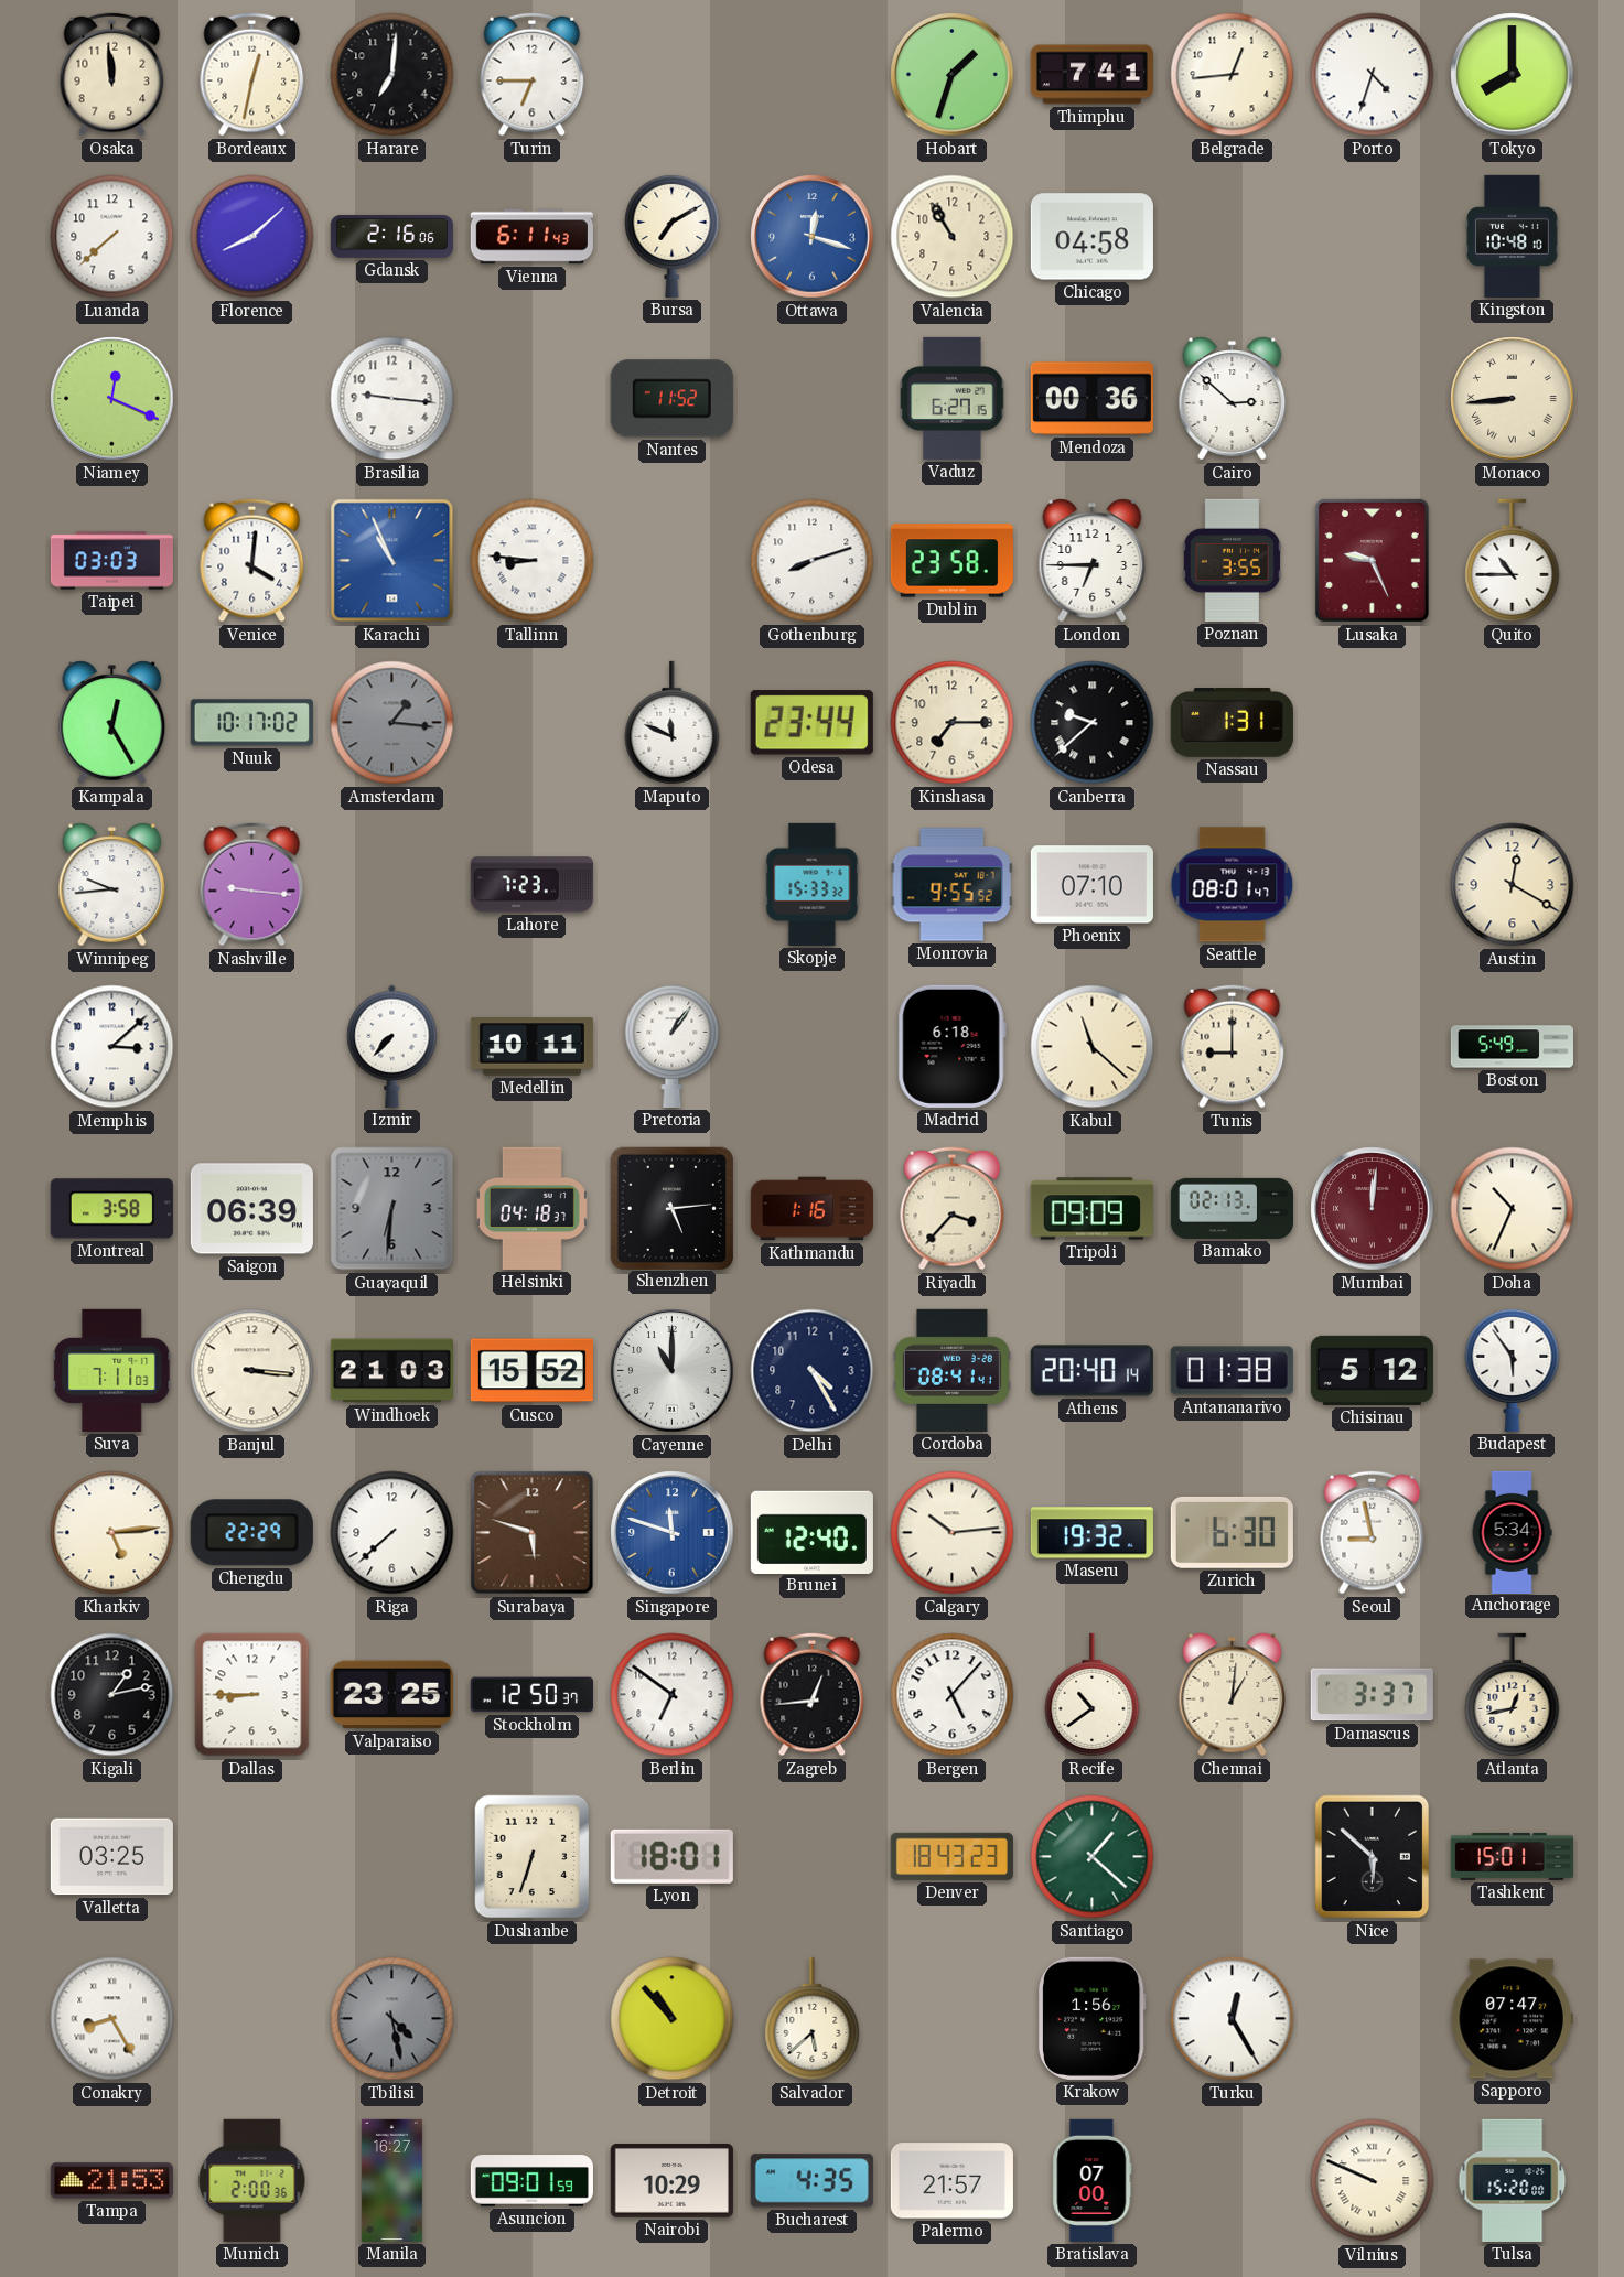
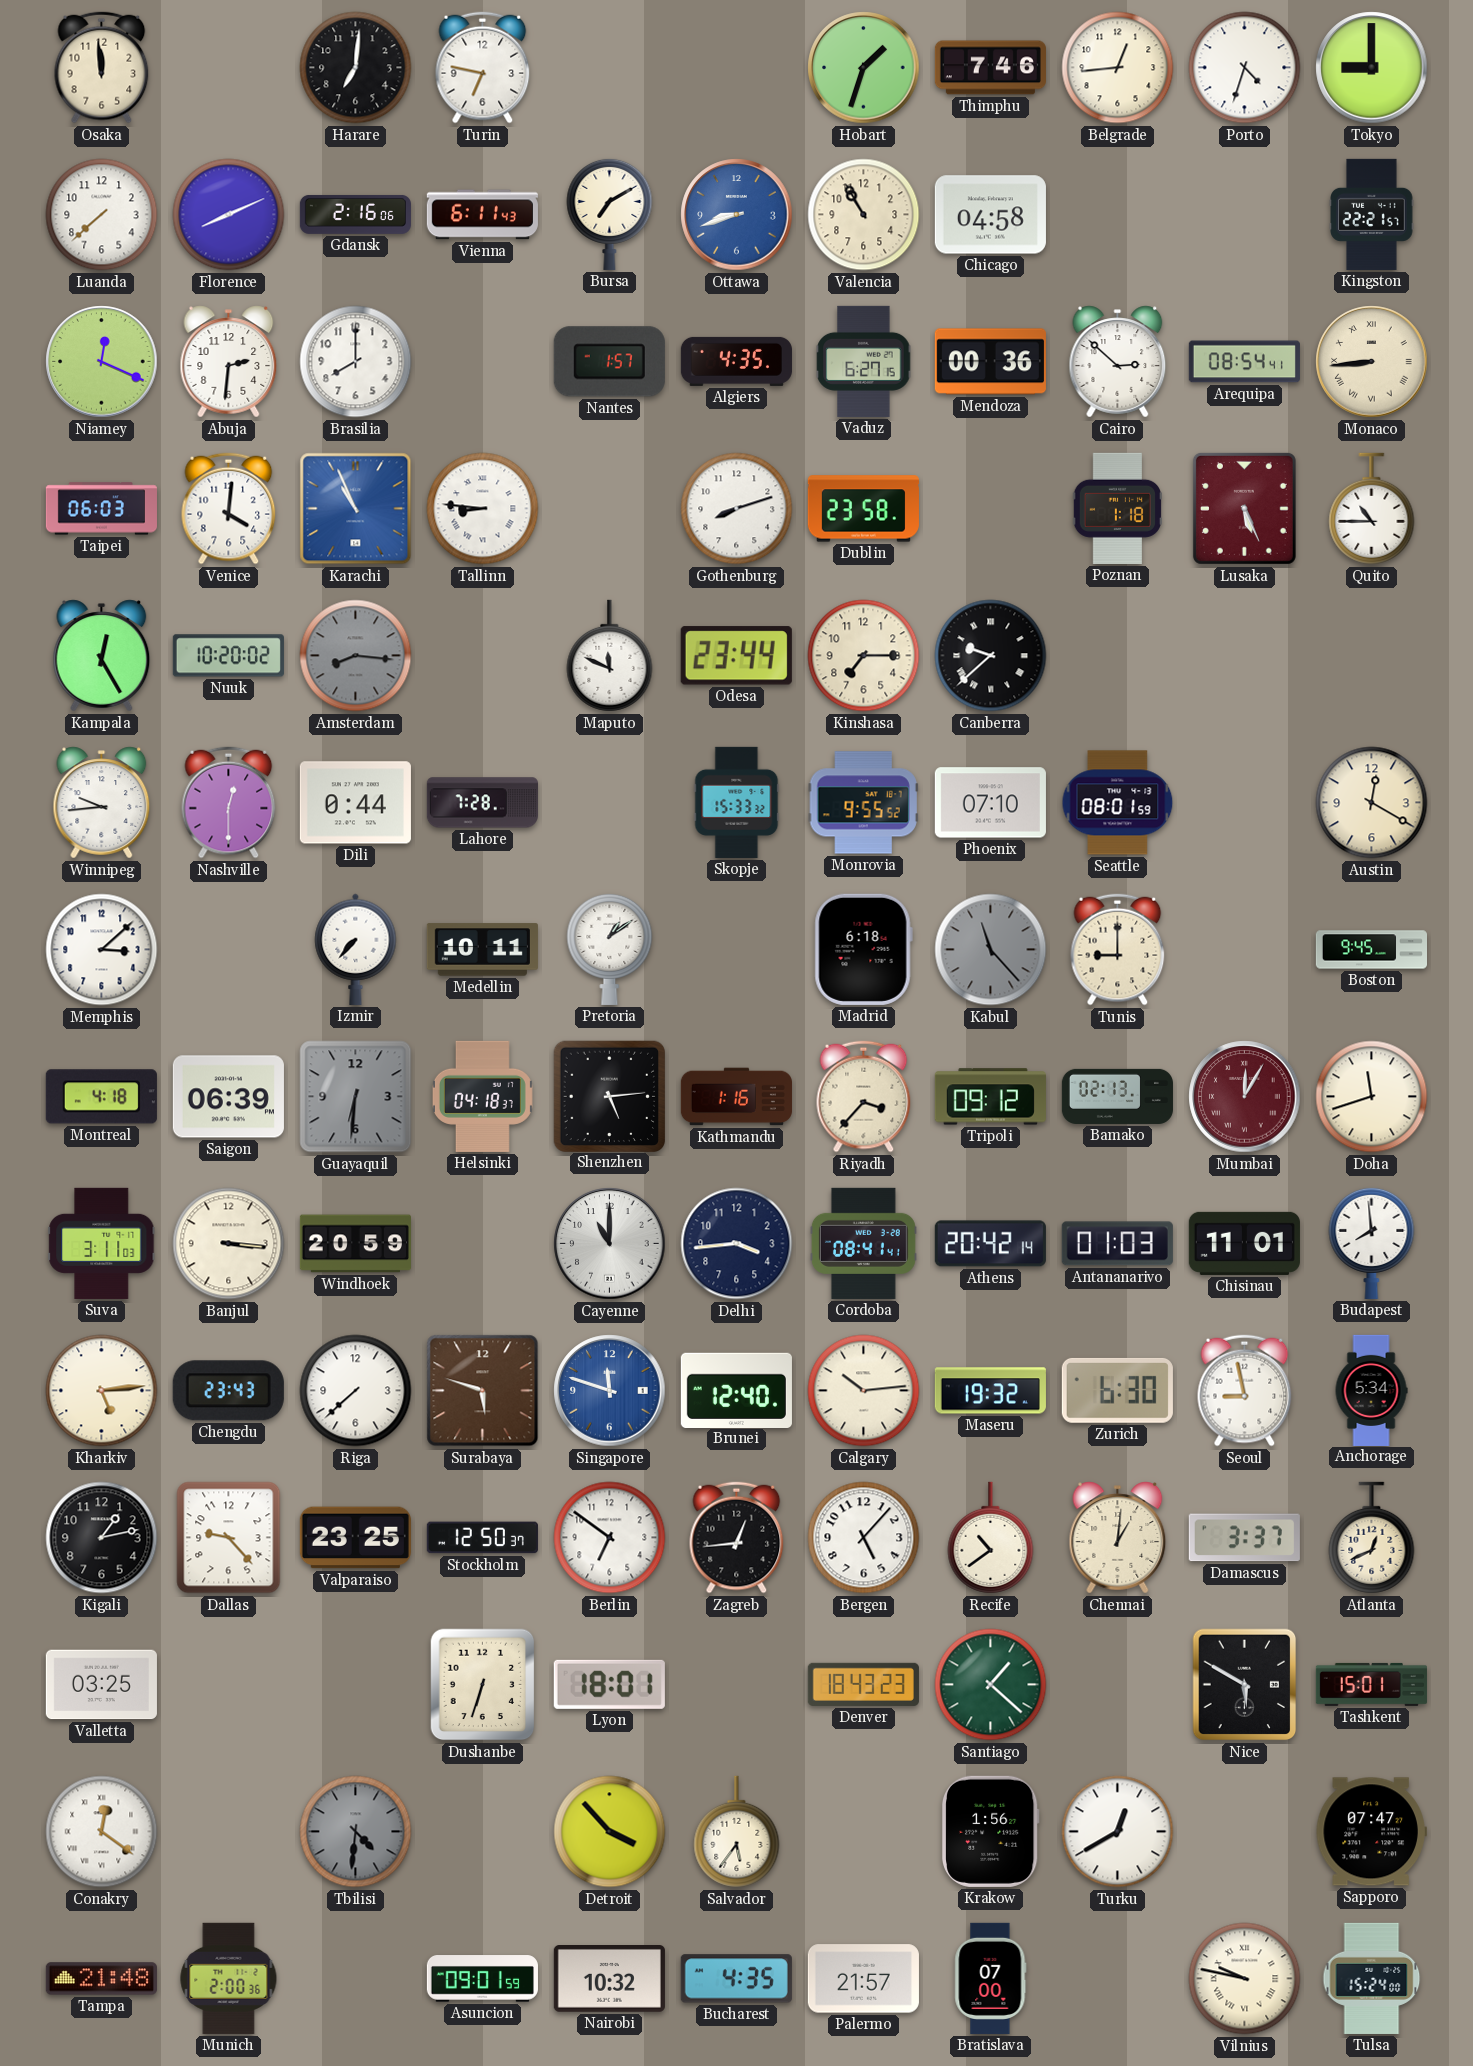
Bordeaux: 12:32 -> none (252, 75)
Turin: 6:45 -> 6:47 (483, 68)
Thimphu: 7:41 -> 7:46 (990, 68)
Tokyo: 8:00 -> 9:00 (1372, 68)
Florence: 8:08 -> 8:11 (229, 215)
Ottawa: 12:18 -> 8:42 (737, 215)
Kingston: 10:48 -> 22:21 (1372, 214)
Abuja: none -> 2:31 (229, 362)
Brasilia: 9:16 -> 8:00 (356, 362)
Nantes: 11:52 -> 1:57 (609, 362)
Algiers: none -> 4:35 (736, 361)
Arequipa: none -> 08:54 (1244, 362)
Taipei: 03:03 -> 06:03 (101, 509)
London: 6:45 -> none (1093, 561)
Poznan: 3:55 -> 1:18 (1117, 508)
Lusaka: 9:26 -> 5:26 (1244, 508)
Nuuk: 10:17 -> 10:20 (228, 656)
Amsterdam: 1:16 -> 8:16 (356, 656)
Nassau: 1:31 -> none (1232, 723)
Nashville: 9:16 -> 12:30 (229, 803)
Dili: none -> 0:44 (355, 803)
Lahore: 7:23 -> 7:28 (482, 803)
Seattle: 08:01:47 -> 08:01:59 (1118, 803)
Pretoria: 1:06 -> 1:09 (610, 949)
Kabul: 11:22 -> 11:23 (991, 950)
Kabul dial: cream -> grey (991, 950)
Boston: 5:49 -> 9:45 (1371, 950)
Montreal: 3:58 -> 4:18 (101, 1097)
Tripoli: 09:09 -> 09:12 (990, 1097)
Mumbai: 12:01 -> 12:05 (1245, 1097)
Doha: 10:34 -> 11:42 (1372, 1097)
Suva: 7:11 -> 3:11 (102, 1243)
Windhoek: 21:03 -> 20:59 (355, 1244)
Cusco: 15:52 -> none (531, 1371)
Delhi: 4:25 -> 3:44 (737, 1244)
Athens: 20:40 -> 20:42 (990, 1244)
Antananarivo: 01:38 -> 01:03 (1117, 1244)
Chisinau: 5:12 -> 11:01 (1244, 1243)
Budapest: 5:54 -> 7:59 (1372, 1243)
Chengdu: 22:29 -> 23:43 (228, 1391)
Dallas: 8:45 -> 9:23 (229, 1538)
Atlanta: 12:43 -> 12:41 (1372, 1538)
Nice: 5:52 -> 5:50 (1245, 1685)
Conakry: 8:25 -> 12:21 (102, 1832)
Tbilisi: 4:28 -> 4:31 (356, 1832)
Detroit: 10:53 -> 3:53 (610, 1832)
Salvador: 5:38 -> 5:36 (737, 1832)
Turku: 12:25 -> 12:40 (1118, 1832)
Tampa: 21:53 -> 21:48 (101, 1979)
Manila: 16:27 -> none (391, 2180)
Nairobi: 10:29 -> 10:32 (609, 1979)
Vilnius: 9:49 -> 9:47 (1245, 1979)
Tulsa: 15:20 -> 15:24 (1372, 1978)
